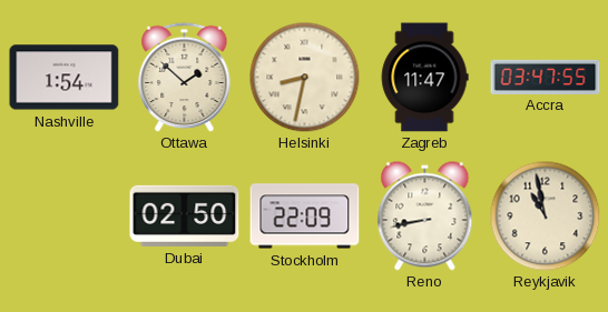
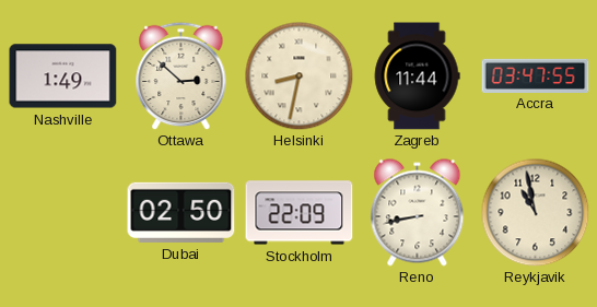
Nashville: 1:54 -> 1:49 (63, 76)
Ottawa: 1:52 -> 2:52 (182, 75)
Zagreb: 11:47 -> 11:44 (417, 76)
